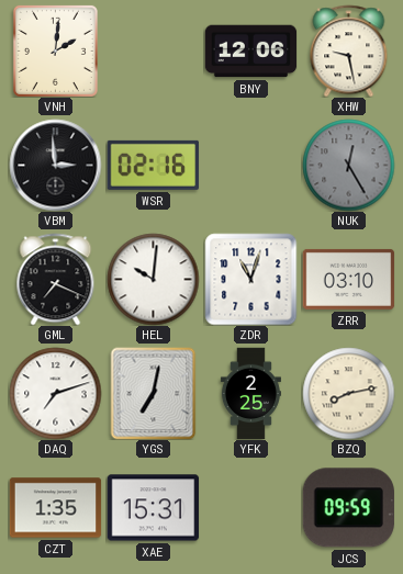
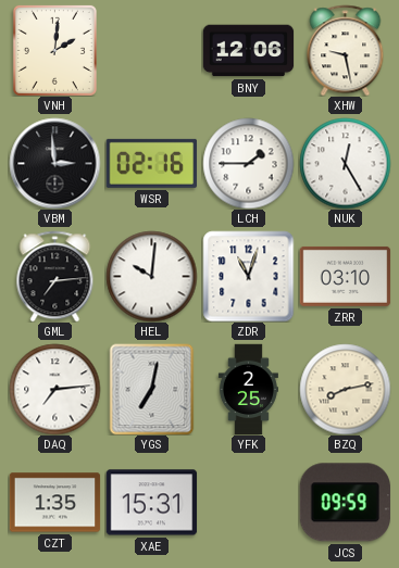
LCH: none -> 1:45 (248, 163)
NUK dial: grey -> white (345, 163)
GML: 7:19 -> 7:14 (55, 276)
DAQ: 7:12 -> 7:14 (54, 389)
